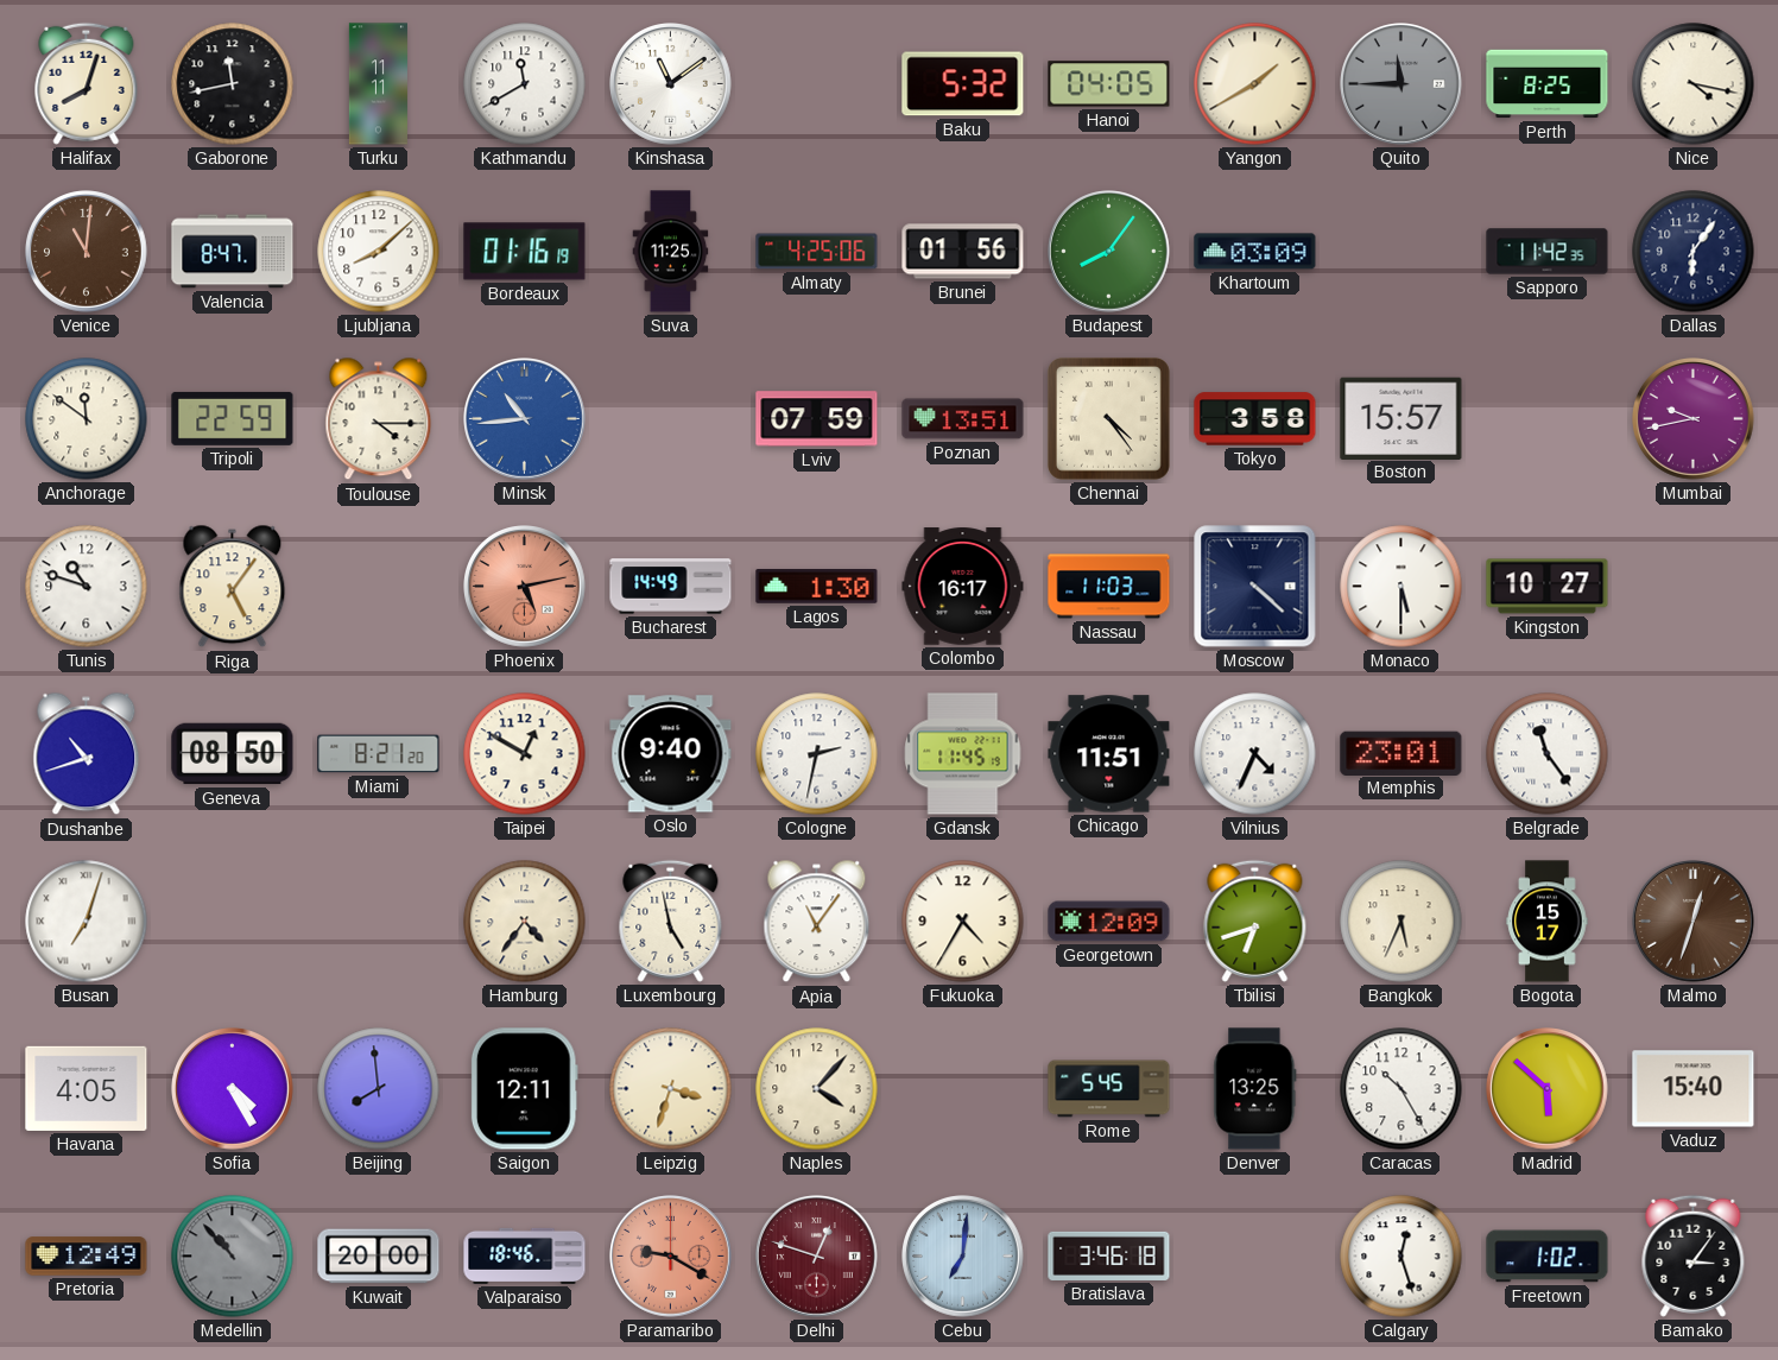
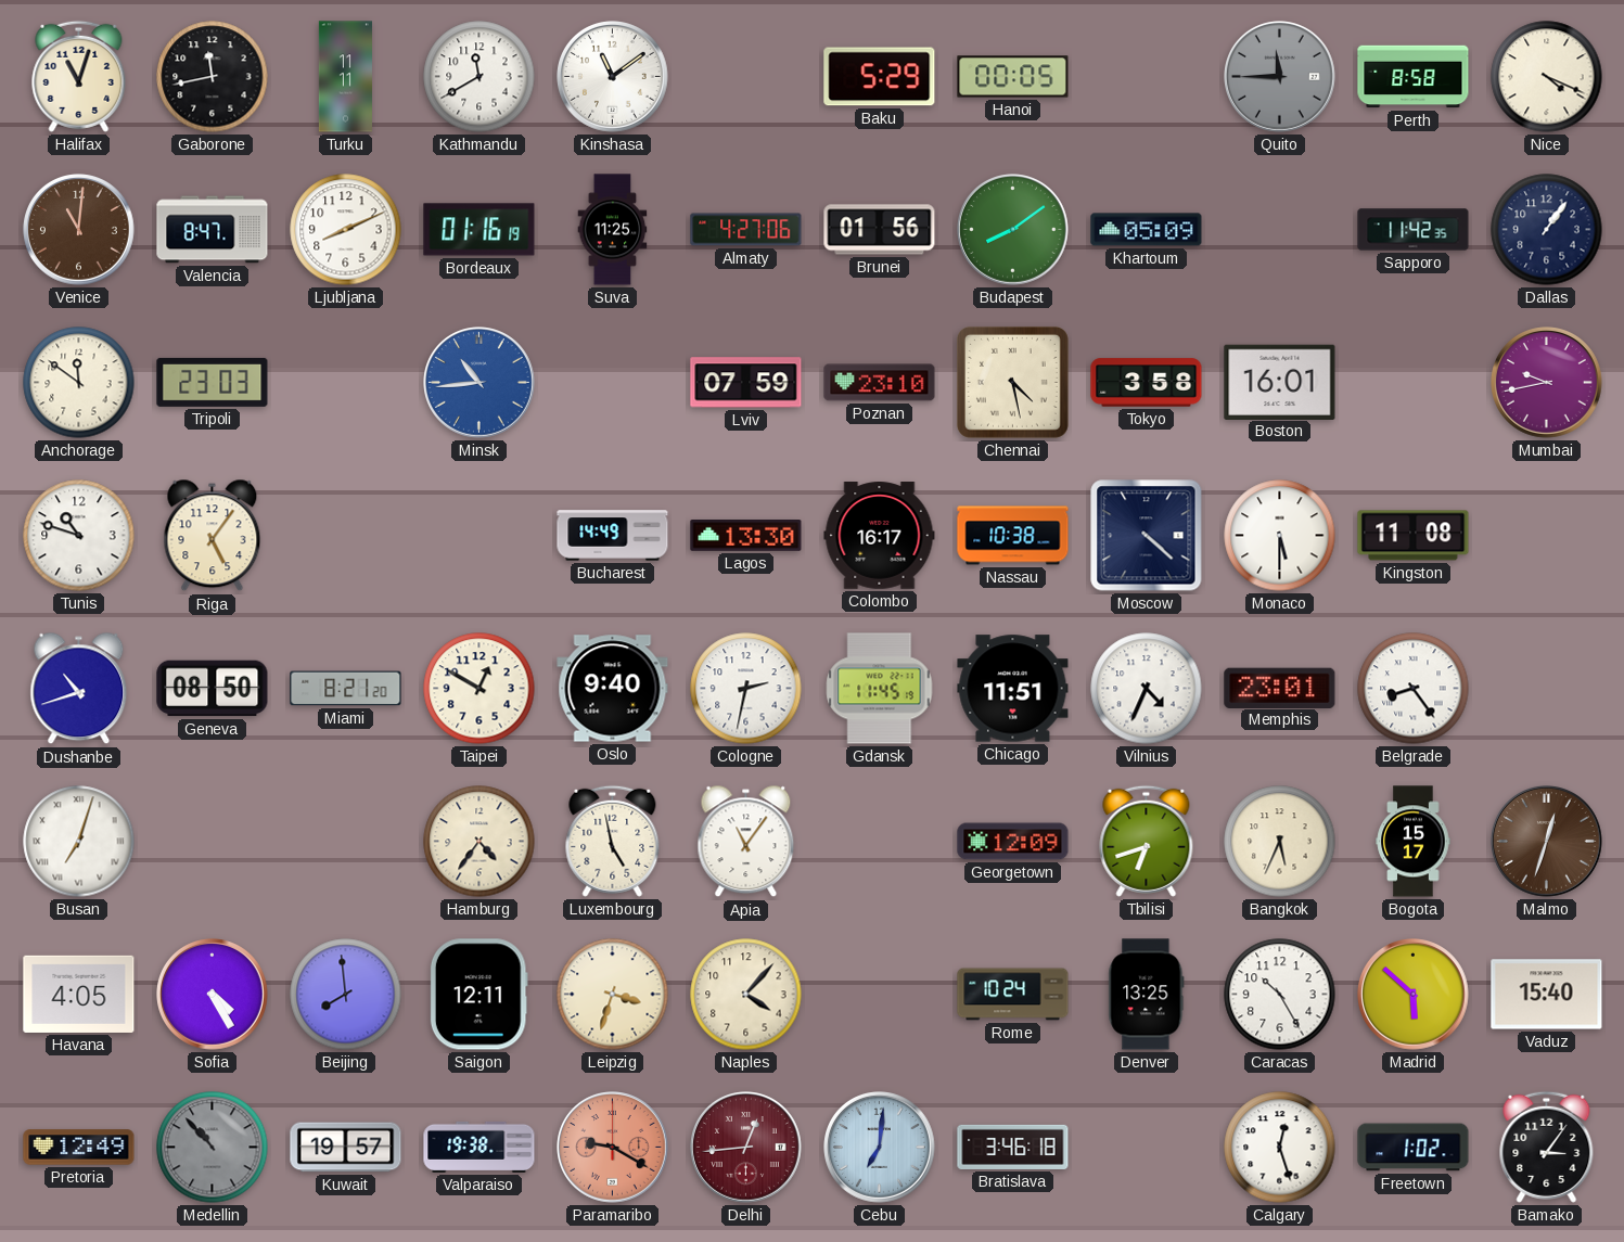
Halifax: 8:03 -> 11:03 (79, 76)
Baku: 5:32 -> 5:29 (880, 77)
Hanoi: 04:05 -> 00:05 (1013, 77)
Yangon: 1:40 -> none (1255, 84)
Perth: 8:25 -> 8:58 (1414, 77)
Nice: 4:17 -> 4:19 (1547, 77)
Ljubljana: 8:08 -> 8:11 (346, 230)
Almaty: 4:25 -> 4:27 (746, 230)
Budapest: 8:06 -> 8:09 (1013, 230)
Khartoum: 03:09 -> 05:09 (1147, 230)
Dallas: 6:06 -> 1:06 (1547, 230)
Tripoli: 22:59 -> 23:03 (213, 382)
Toulouse: 4:15 -> none (379, 419)
Poznan: 13:51 -> 23:10 (880, 383)
Chennai: 4:24 -> 4:28 (1012, 382)
Boston: 15:57 -> 16:01 (1280, 382)
Phoenix: 5:13 -> none (525, 587)
Lagos: 1:30 -> 13:30 (746, 536)
Nassau: 11:03 -> 10:38 (1013, 536)
Kingston: 10:27 -> 11:08 (1414, 536)
Belgrade: 11:24 -> 8:24 (1414, 689)
Fukuoka: 4:35 -> none (963, 922)
Rome: 5:45 -> 10:24 (1013, 995)
Kuwait: 20:00 -> 19:57 (346, 1148)
Valparaiso: 18:46 -> 19:38 (479, 1147)
Delhi: 12:48 -> 12:44 (746, 1148)
